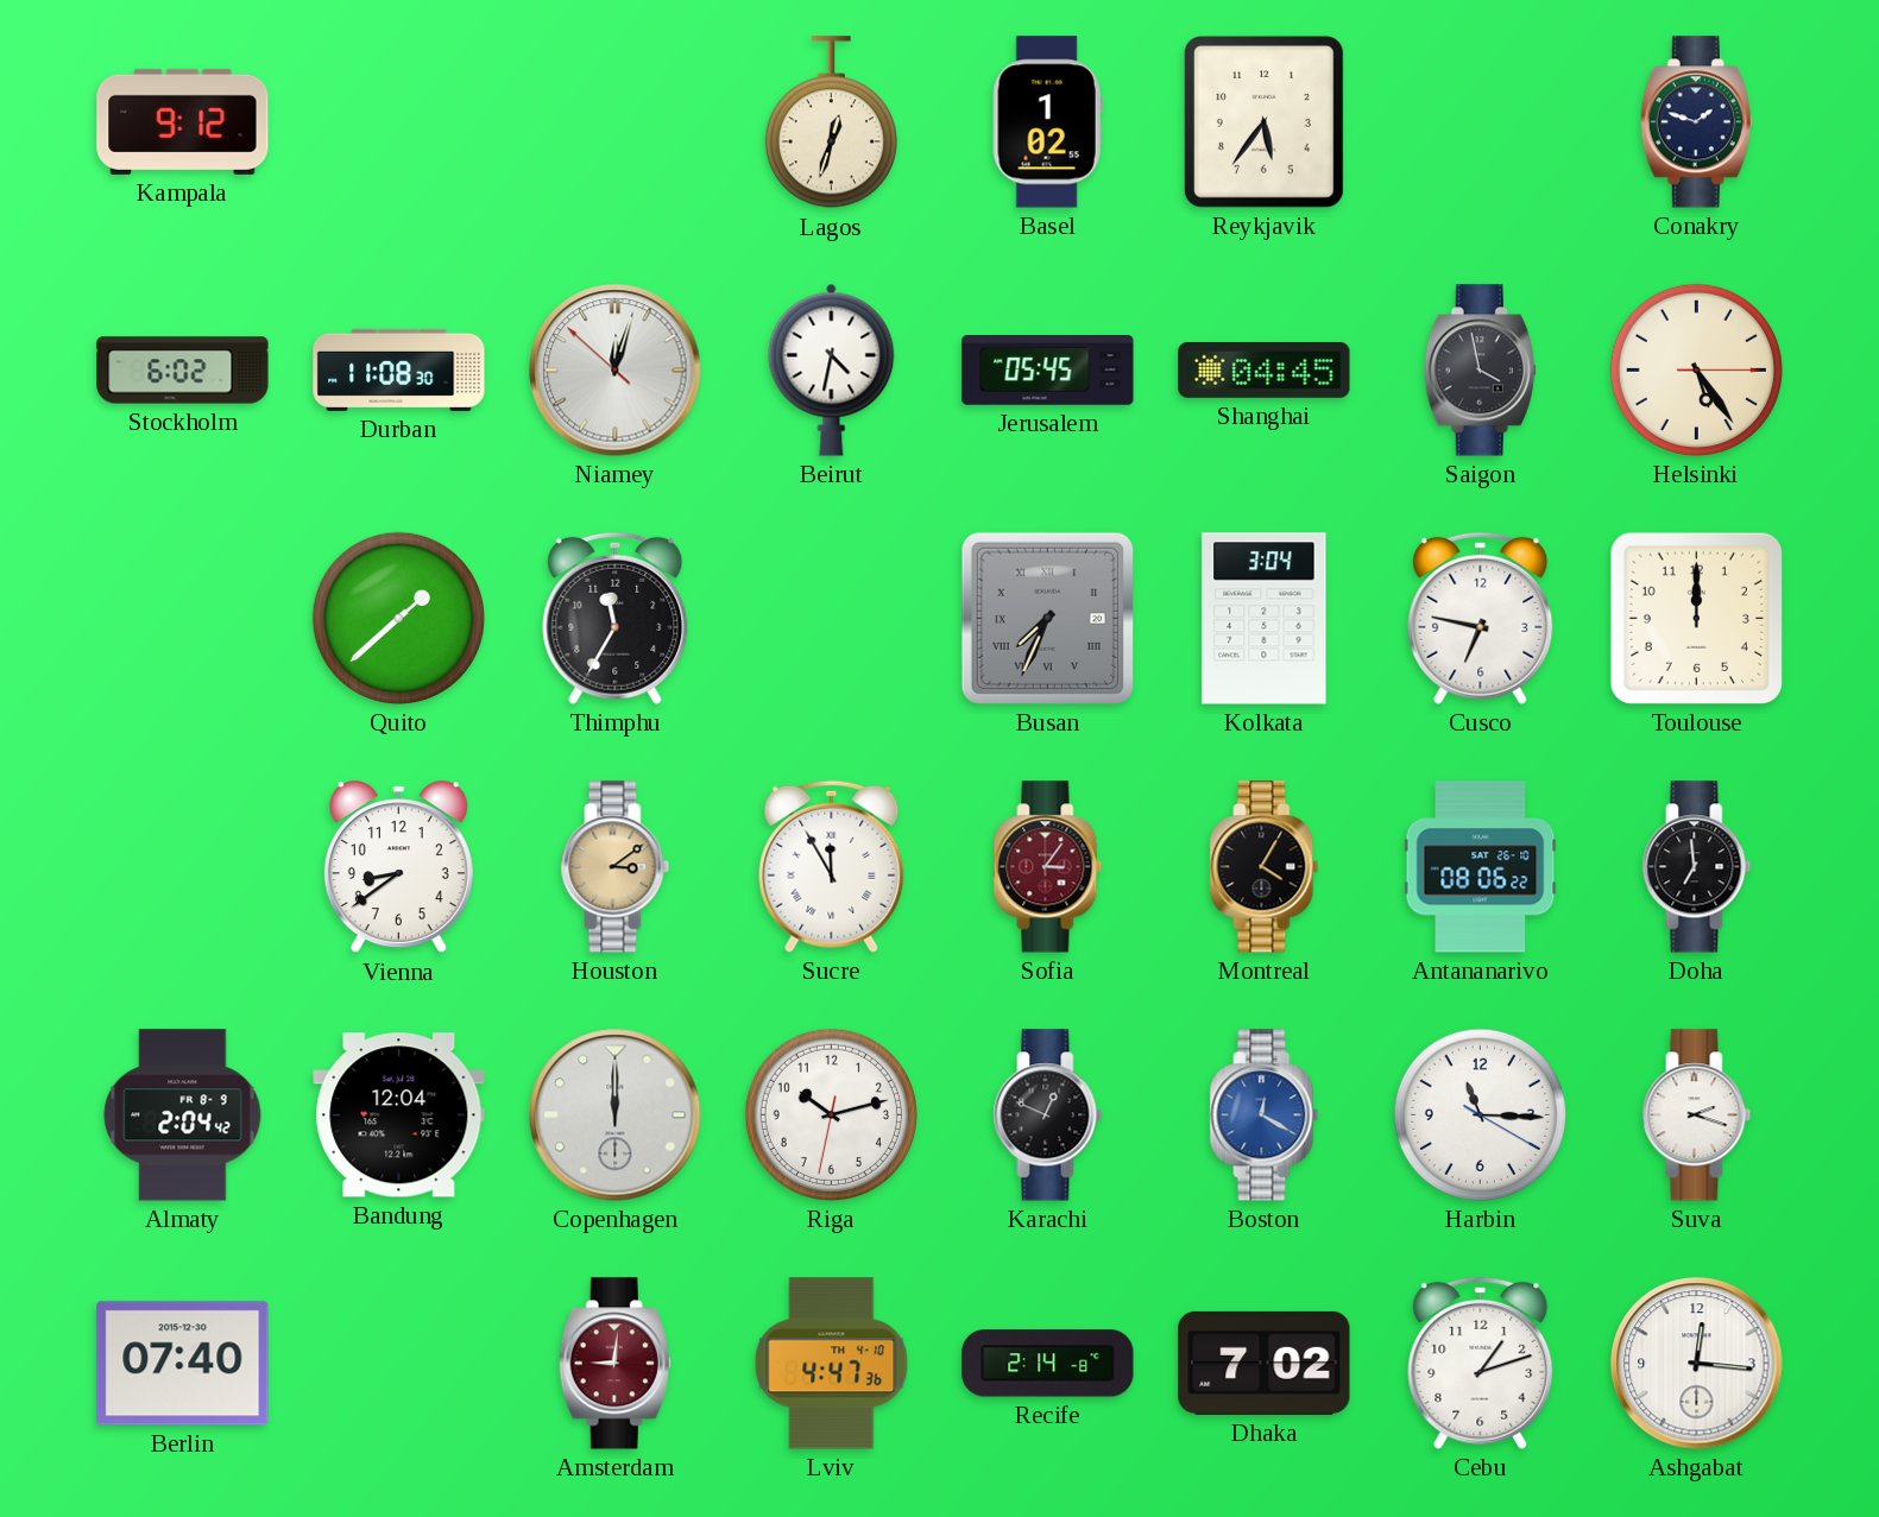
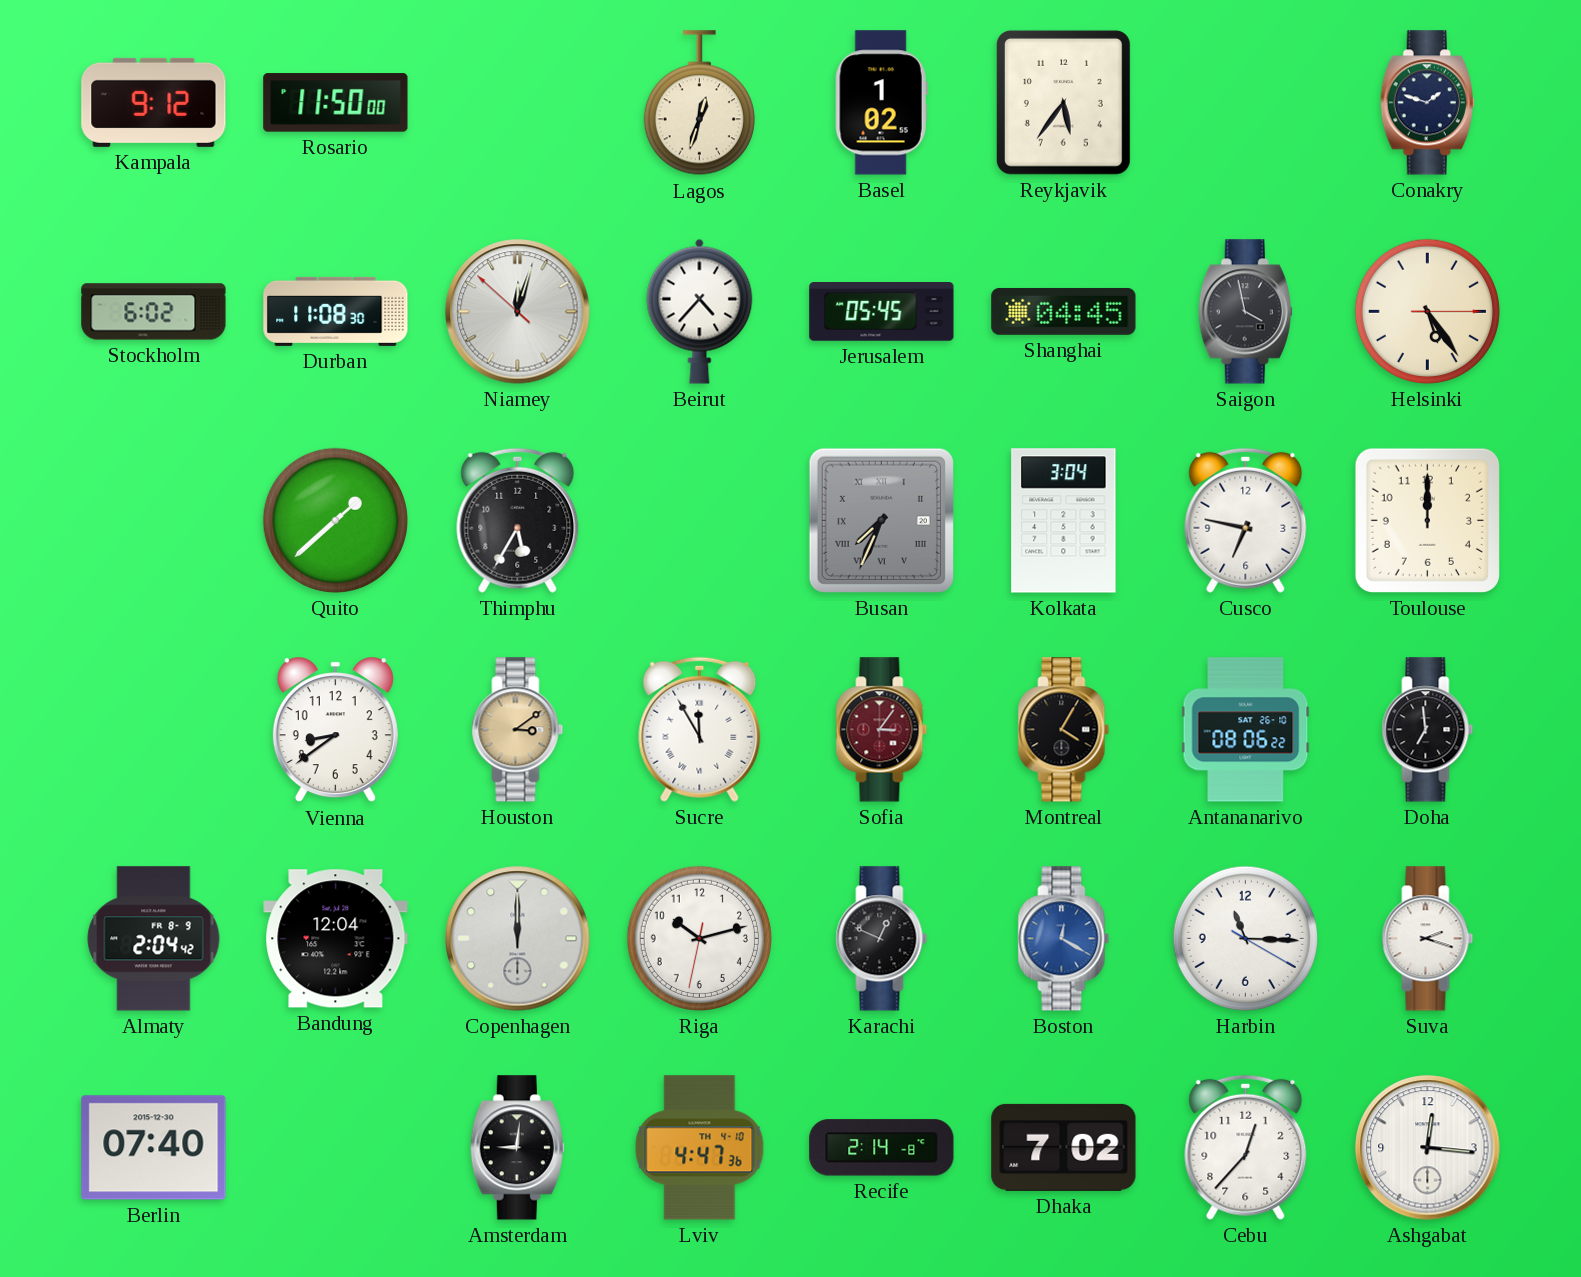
Rosario: none -> 11:50 (336, 103)
Beirut: 4:32 -> 4:37 (700, 311)
Thimphu: 11:35 -> 5:35 (518, 520)
Amsterdam dial: burgundy -> black (517, 1148)
Cebu: 1:12 -> 12:37 (1246, 1147)
